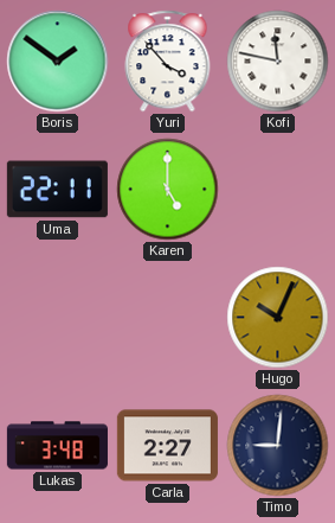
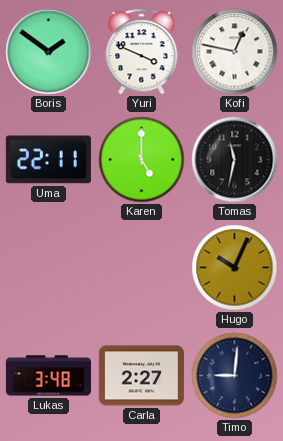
Yuri: 3:53 -> 3:49 (142, 52)
Kofi: 11:47 -> 12:47 (235, 52)
Tomas: none -> 11:32 (235, 160)
